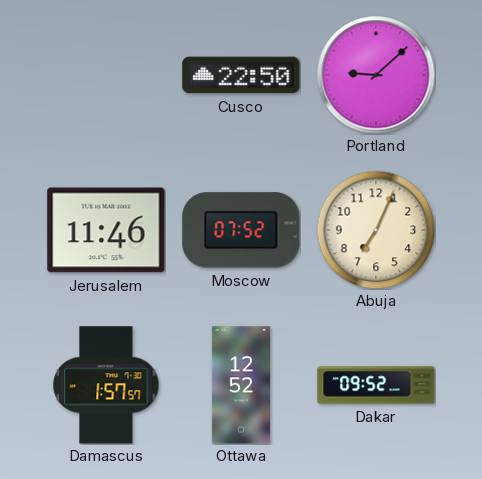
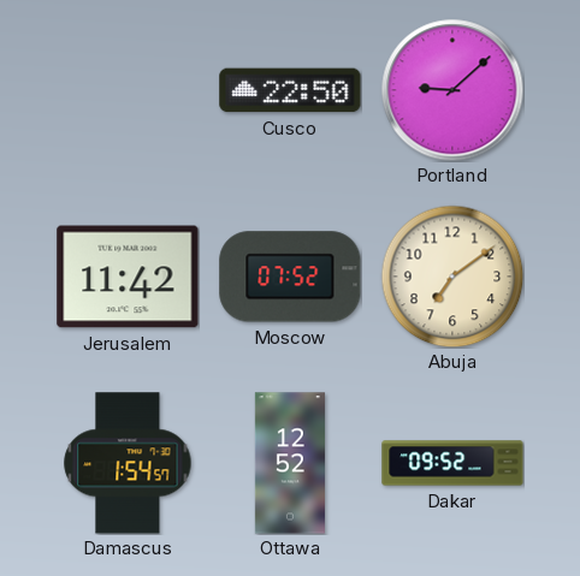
Jerusalem: 11:46 -> 11:42 (128, 277)
Abuja: 7:04 -> 7:09 (452, 277)
Damascus: 1:57 -> 1:54 (128, 463)
